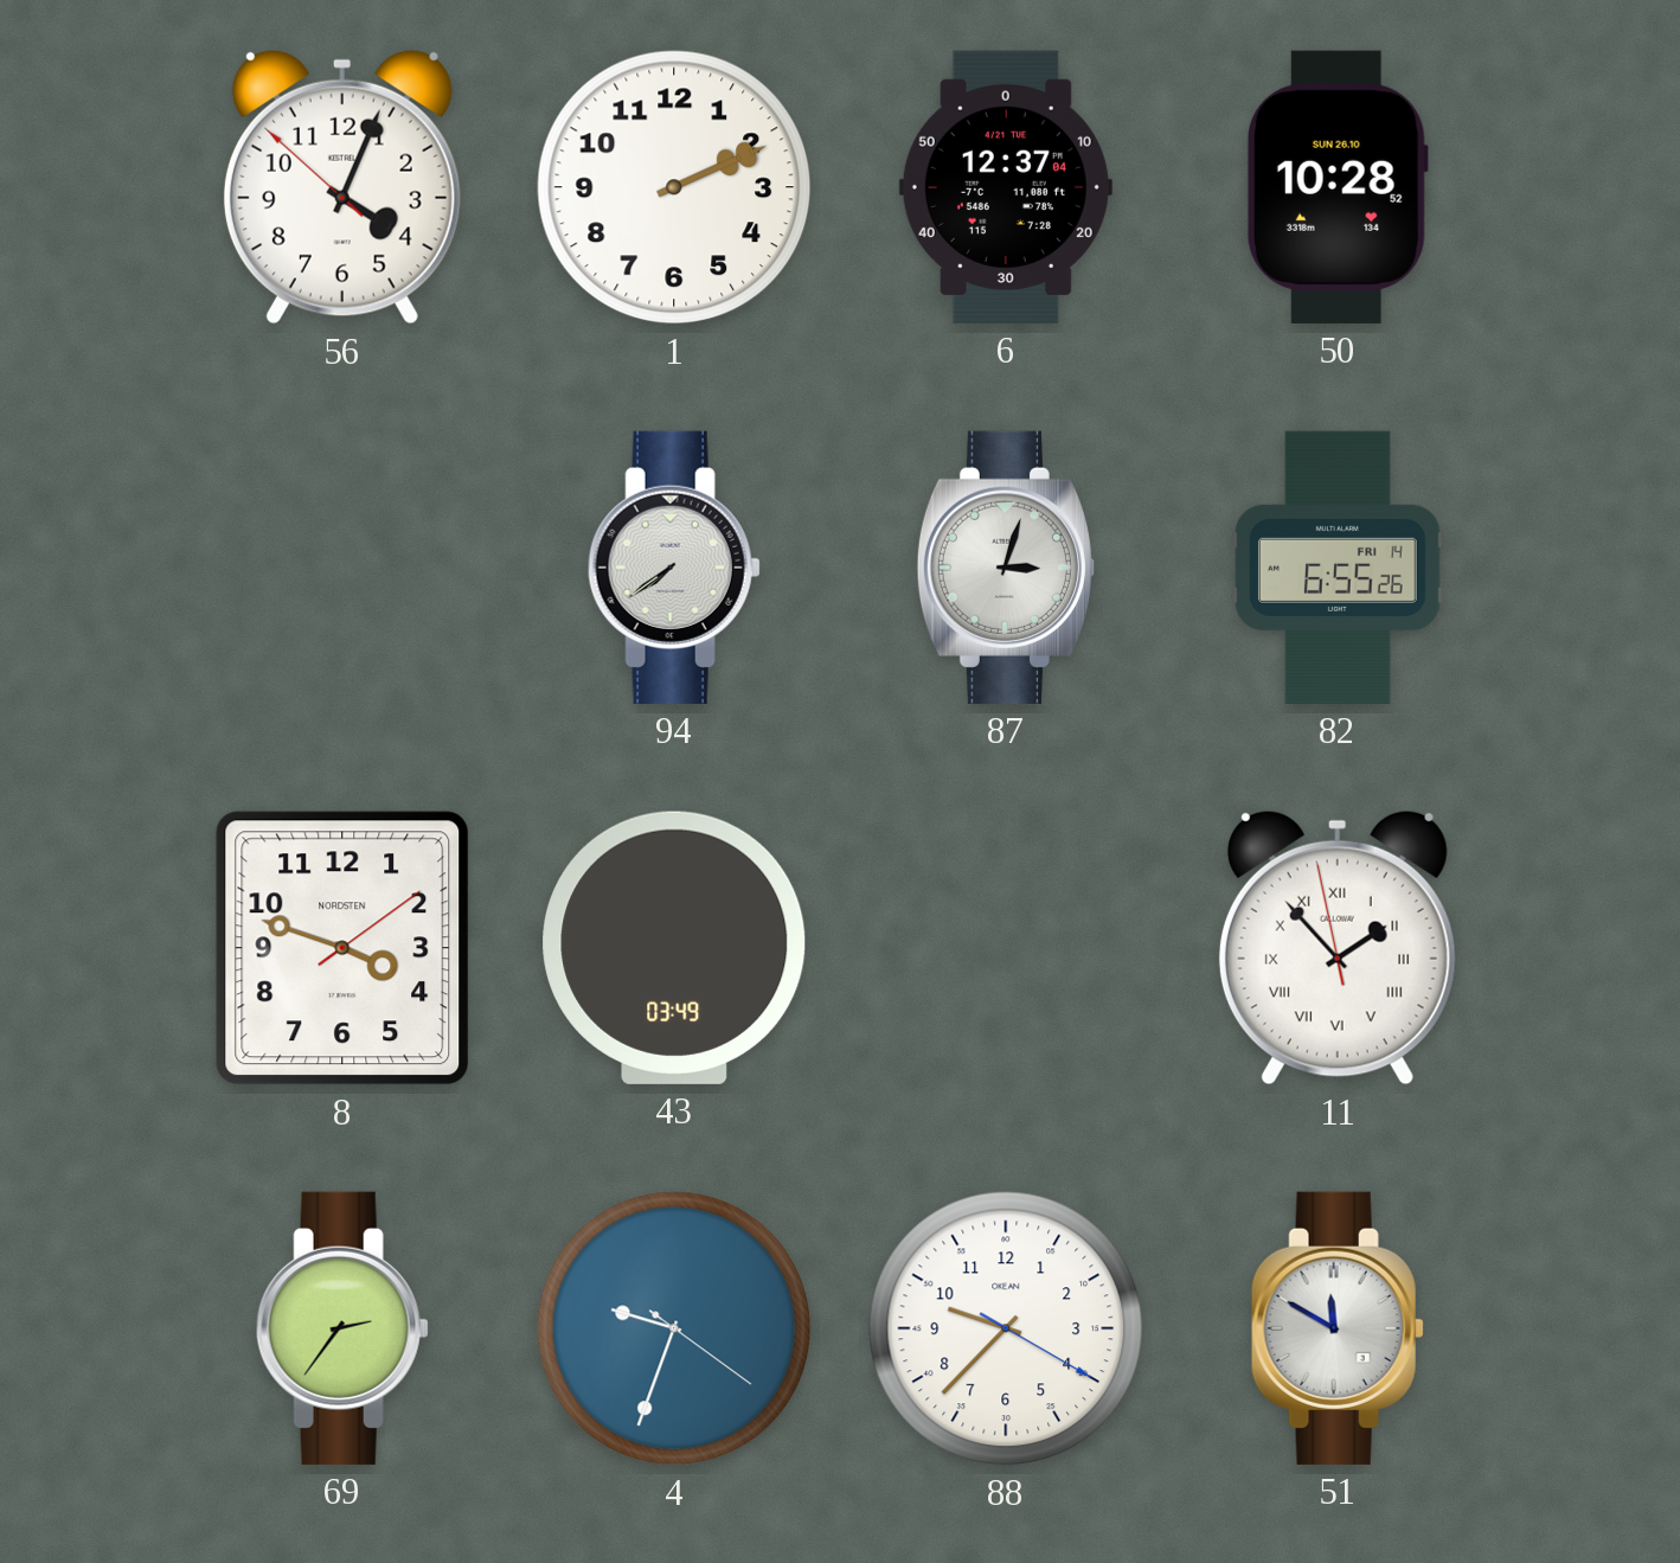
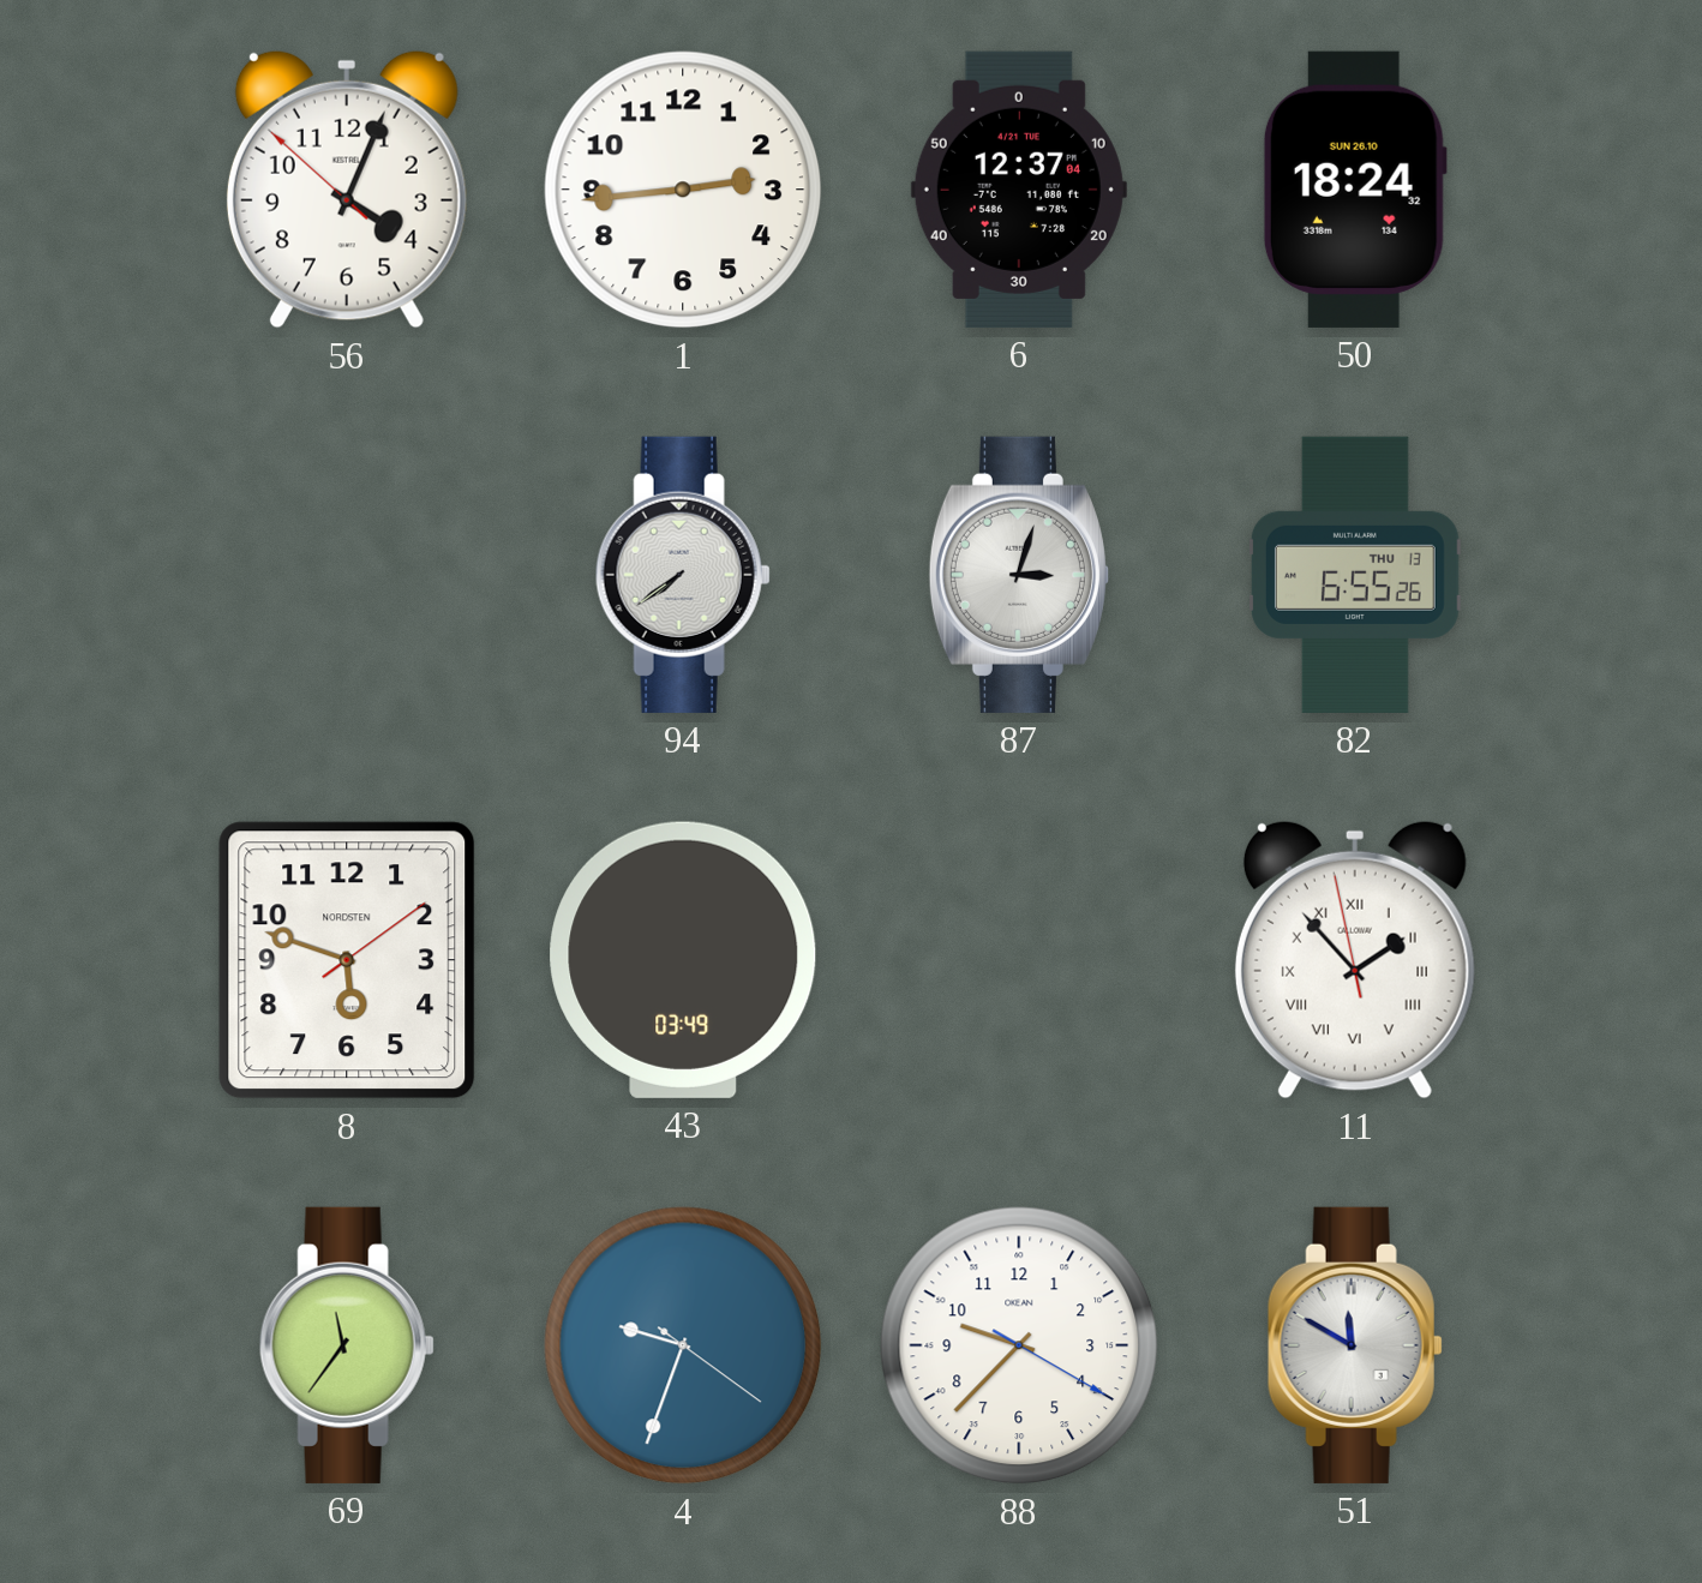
1: 2:11 -> 2:44 (683, 190)
50: 10:28 -> 18:24 (1355, 190)
82 date: FRI 14 -> THU 13 (1355, 575)
8: 3:48 -> 5:48 (347, 960)
69: 2:36 -> 11:36 (347, 1345)
